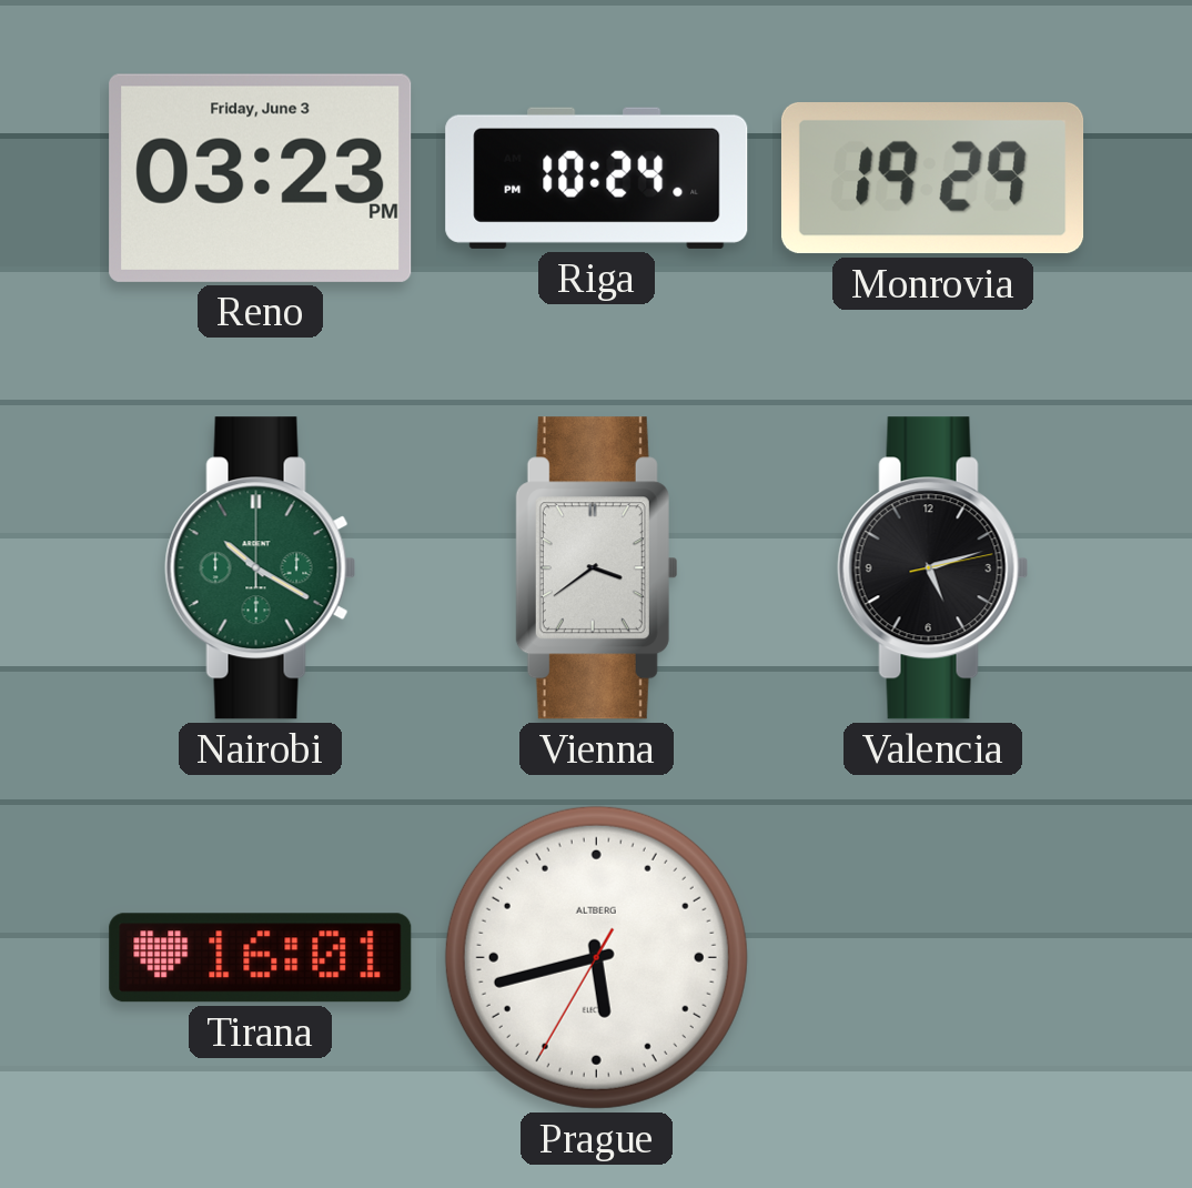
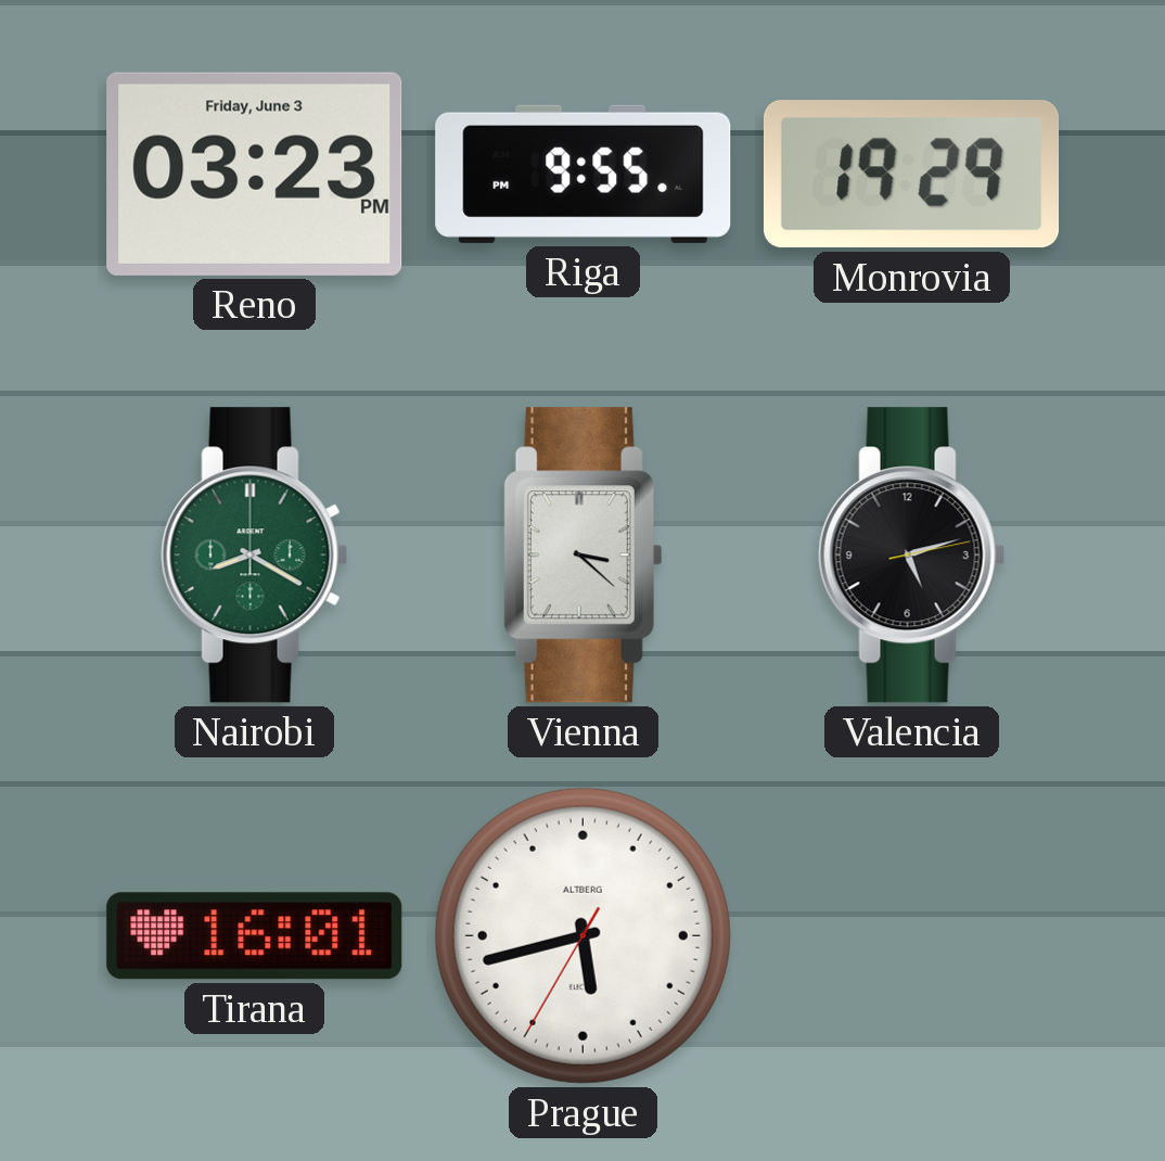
Riga: 10:24 -> 9:55 (584, 174)
Nairobi: 10:20 -> 8:20 (255, 556)
Vienna: 3:39 -> 3:22 (582, 556)
